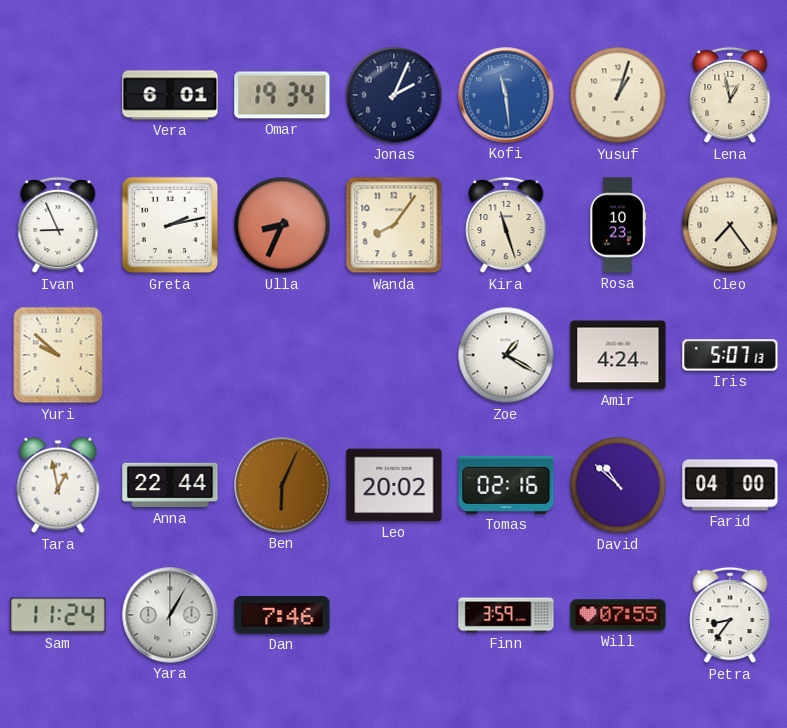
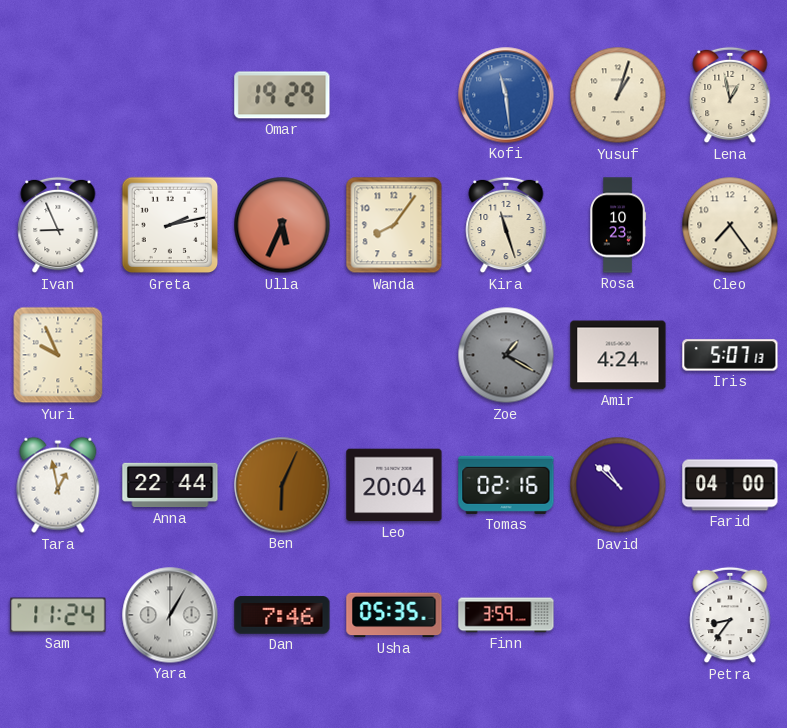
Vera: 6:01 -> none (170, 95)
Omar: 19:34 -> 19:29 (282, 95)
Jonas: 2:04 -> none (394, 95)
Ulla: 8:34 -> 5:34 (282, 225)
Yuri: 9:52 -> 9:56 (58, 355)
Zoe dial: white -> grey (506, 355)
Leo: 20:02 -> 20:04 (394, 485)
Usha: none -> 05:35 (394, 615)
Will: 07:55 -> none (618, 615)
